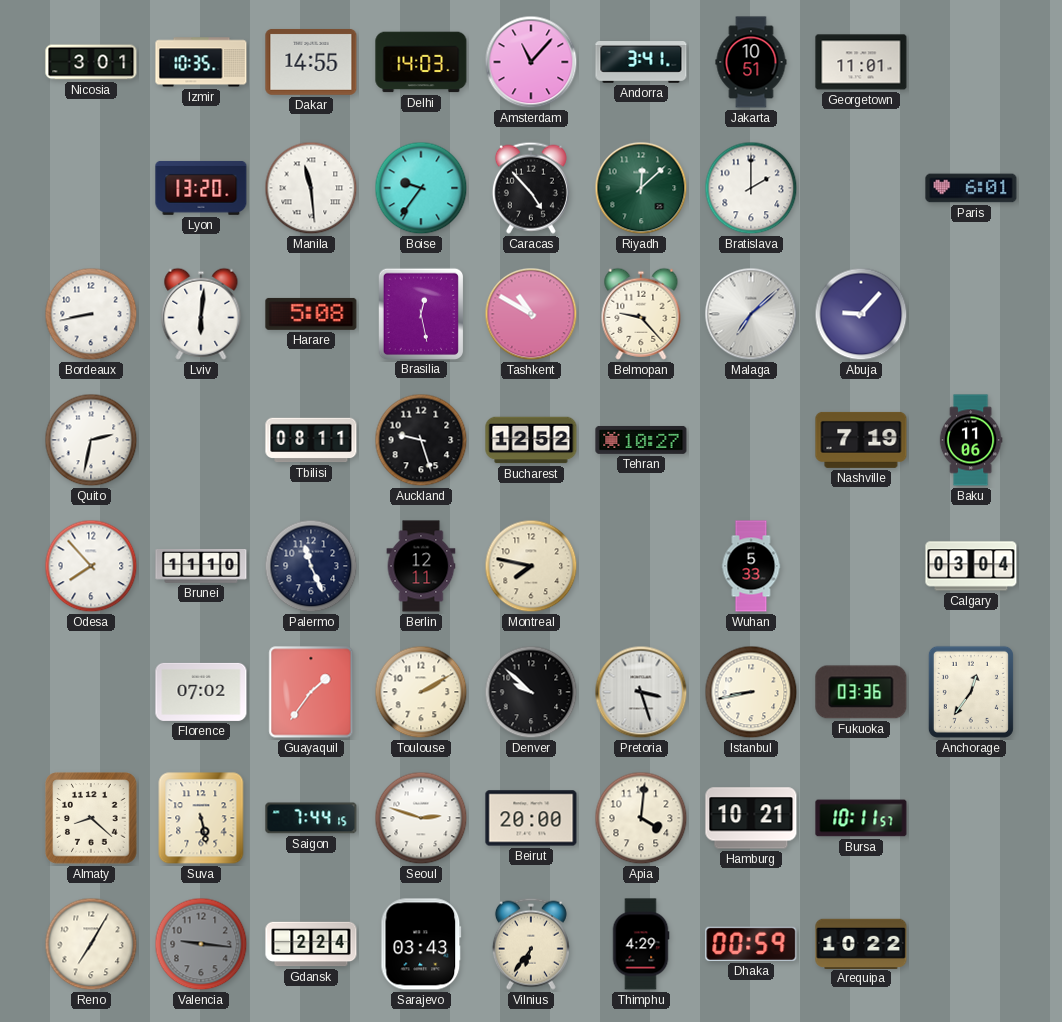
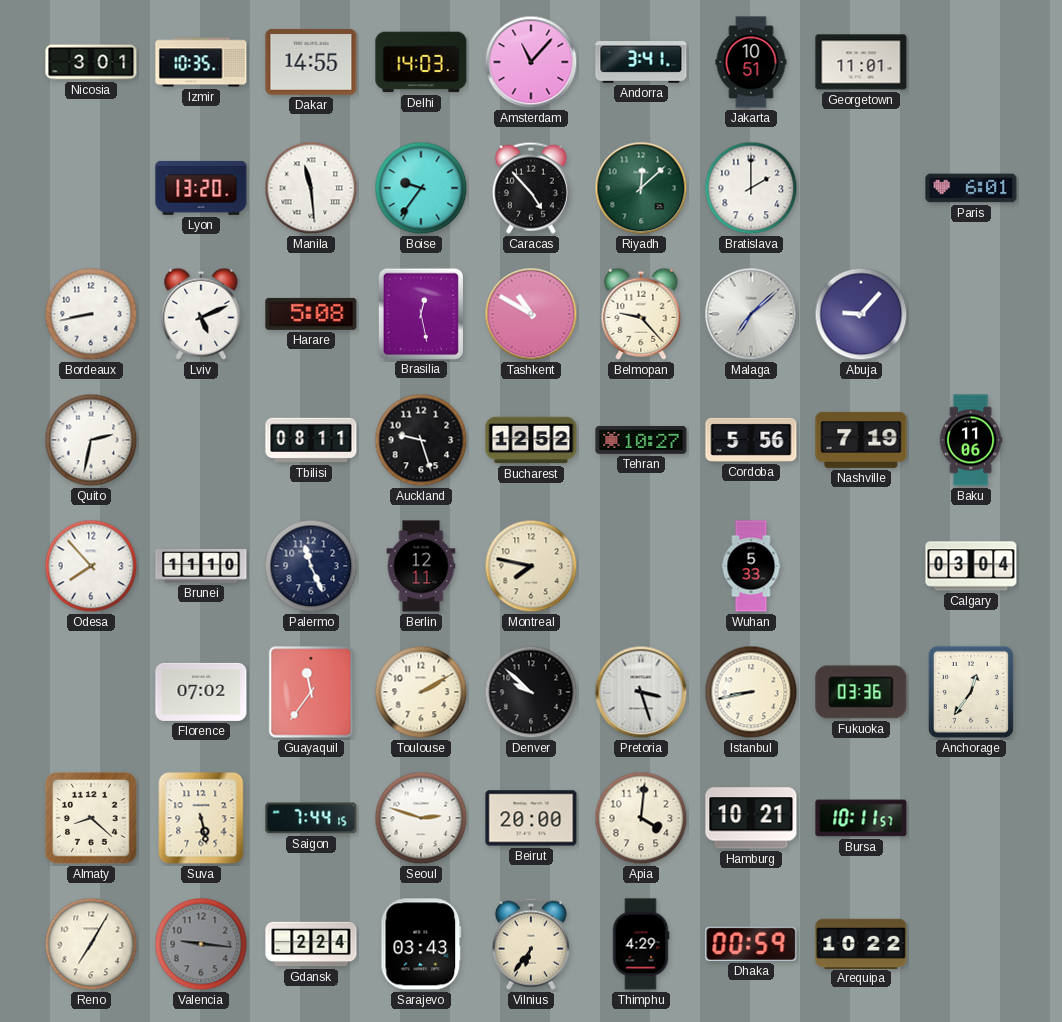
Lviv: 6:01 -> 5:11 (201, 314)
Cordoba: none -> 5:56 (751, 440)
Guayaquil: 1:36 -> 11:36 (311, 692)
